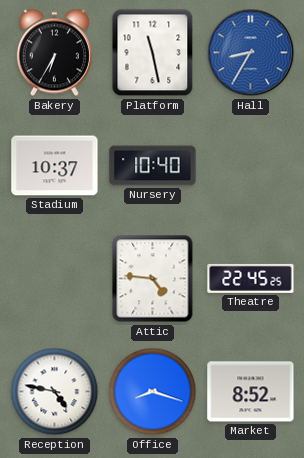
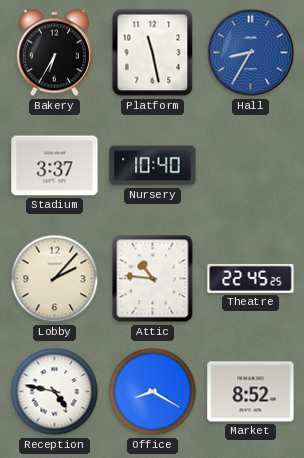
Stadium: 10:37 -> 3:37 (55, 166)
Lobby: none -> 2:07 (55, 279)
Attic: 4:46 -> 10:46 (153, 279)
Office: 8:18 -> 8:20 (153, 392)
